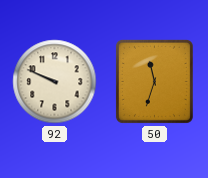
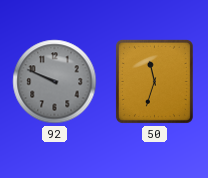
92 dial: cream -> grey (55, 82)
